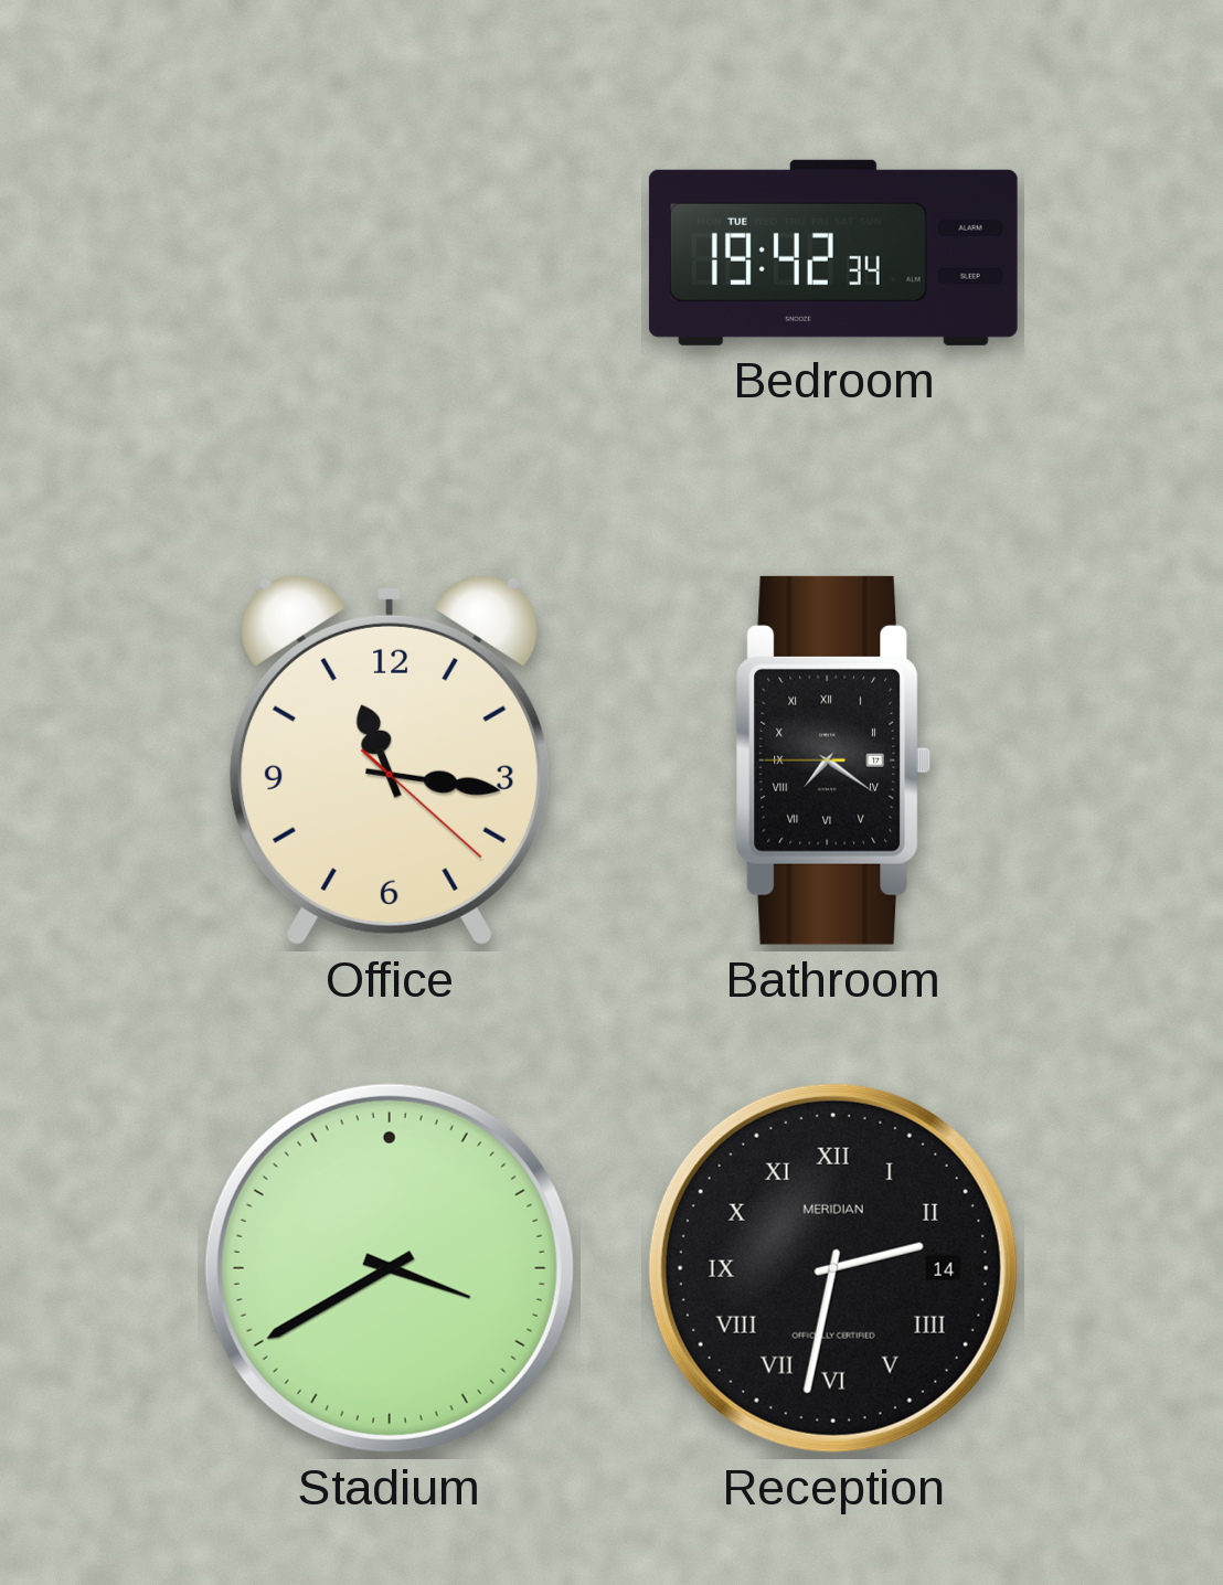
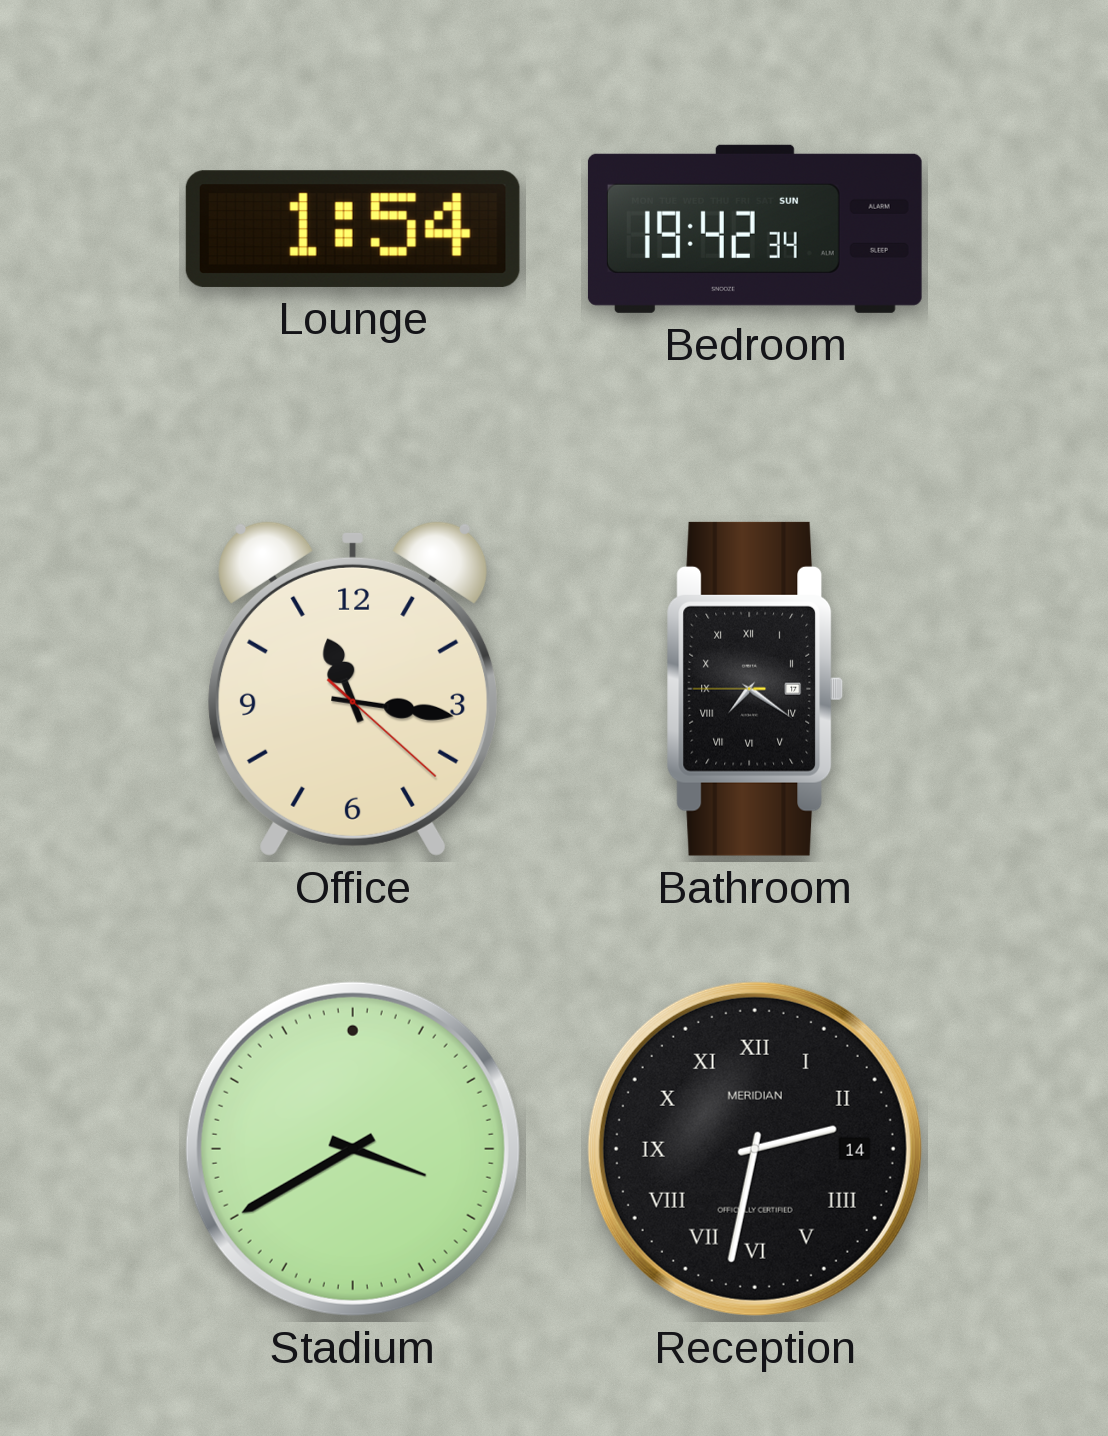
Lounge: none -> 1:54 (353, 229)
Bedroom date: TUE -> SUN (755, 229)
